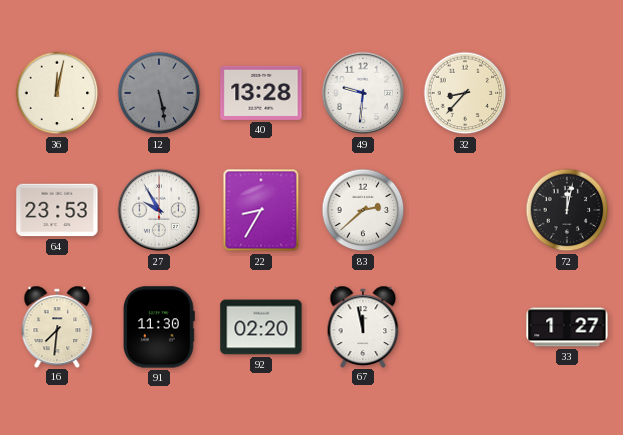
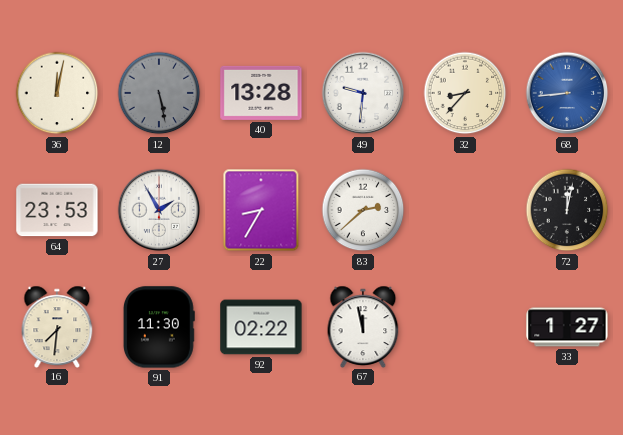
68: none -> 8:44 (567, 93)
27: 9:55 -> 1:55 (159, 210)
92: 02:20 -> 02:22 (261, 327)
